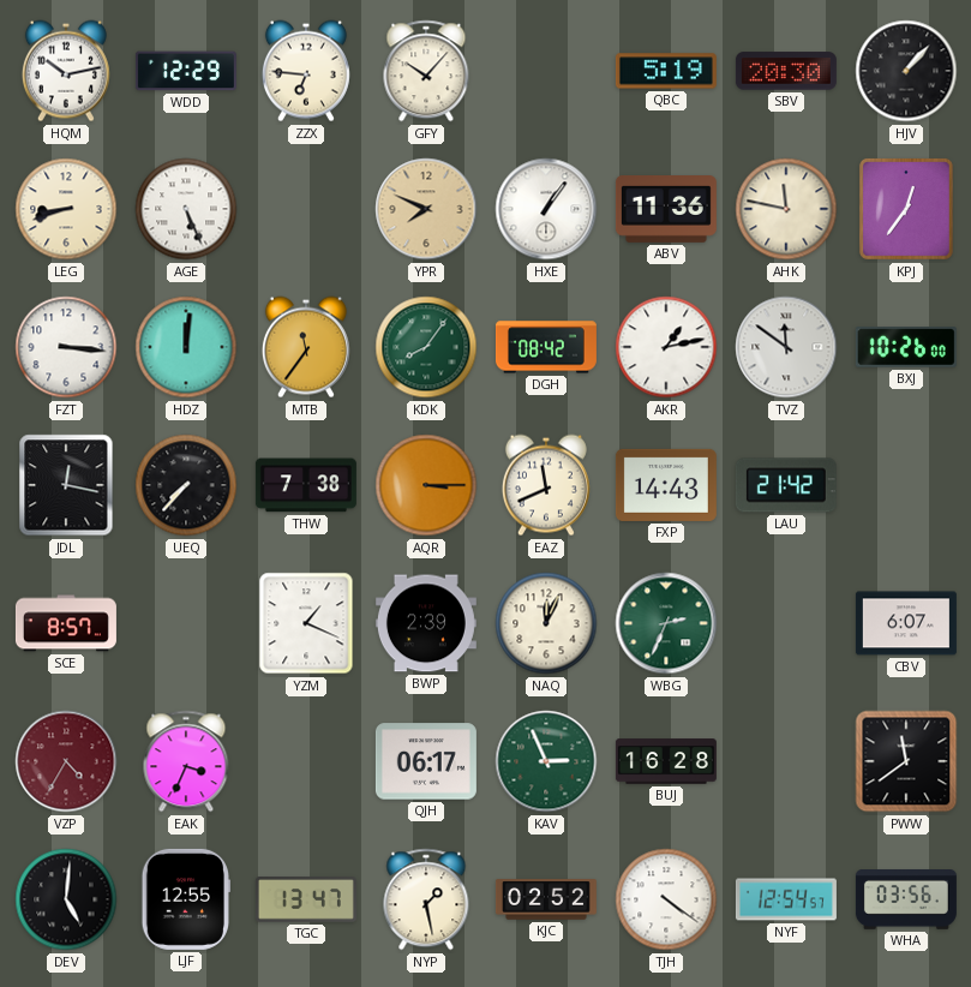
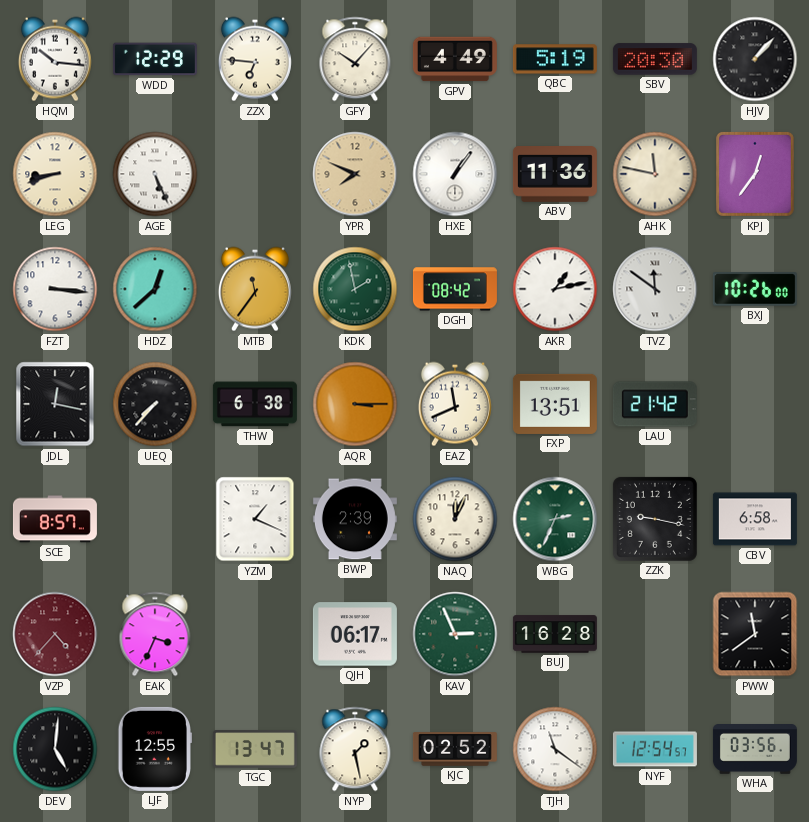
HQM: 10:13 -> 10:16 (55, 59)
GPV: none -> 4:49 (455, 59)
HDZ: 12:01 -> 12:38 (155, 289)
KDK: 8:06 -> 1:58 (355, 289)
THW: 7:38 -> 6:38 (255, 404)
FXP: 14:43 -> 13:51 (555, 404)
ZZK: none -> 9:17 (655, 519)
CBV: 6:07 -> 6:58 (755, 519)
VZP: 4:35 -> 4:37 (55, 634)
TJH: 4:21 -> 11:21 (555, 749)
